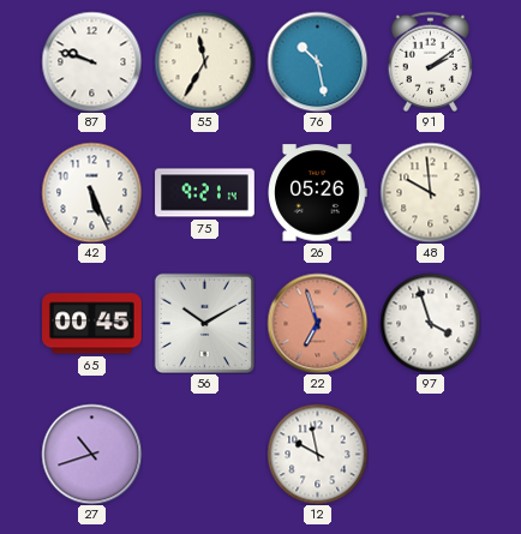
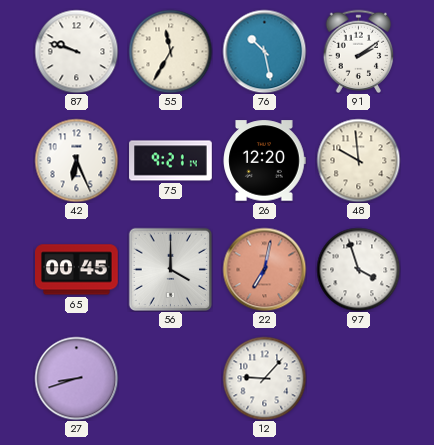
42: 5:26 -> 6:26 (76, 160)
26: 05:26 -> 12:20 (264, 161)
56: 10:10 -> 4:00 (170, 269)
22: 6:57 -> 7:02 (264, 269)
27: 10:42 -> 8:42 (76, 378)
12: 9:58 -> 9:07 (264, 378)
